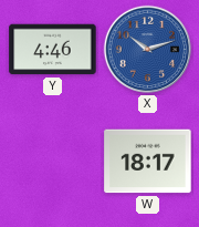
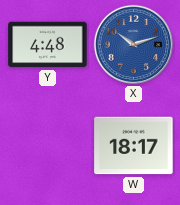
Y: 4:46 -> 4:48 (48, 45)
